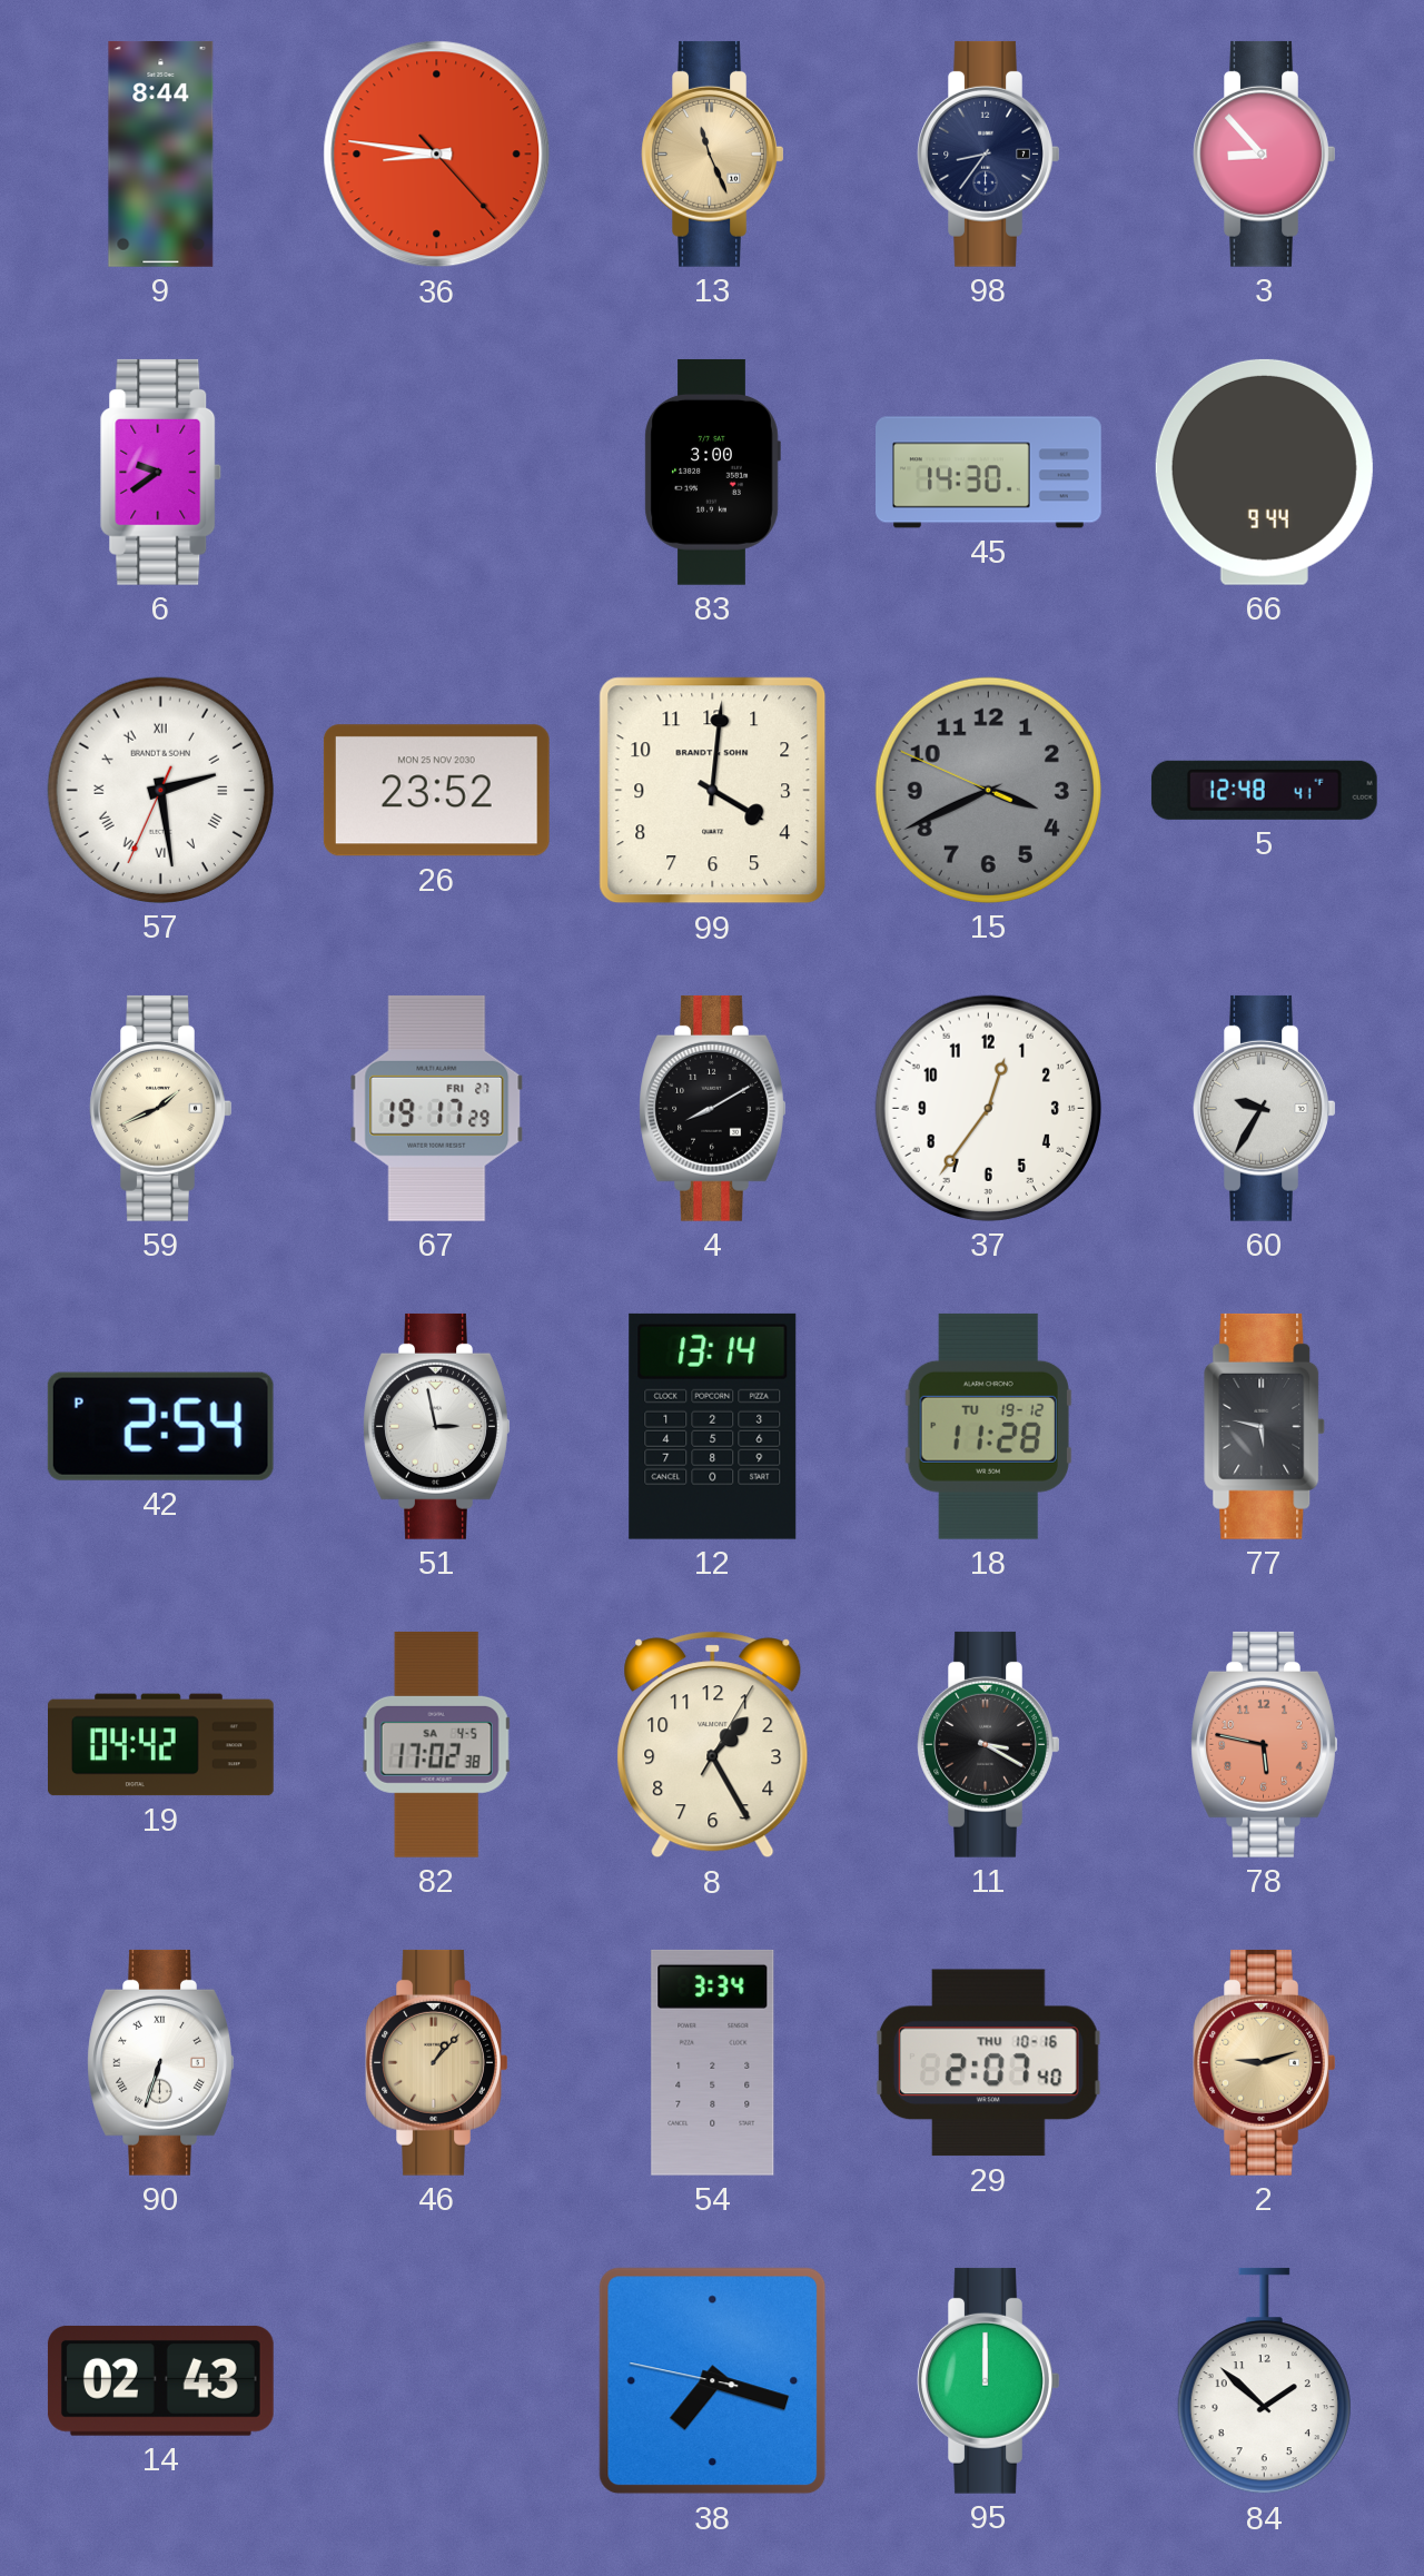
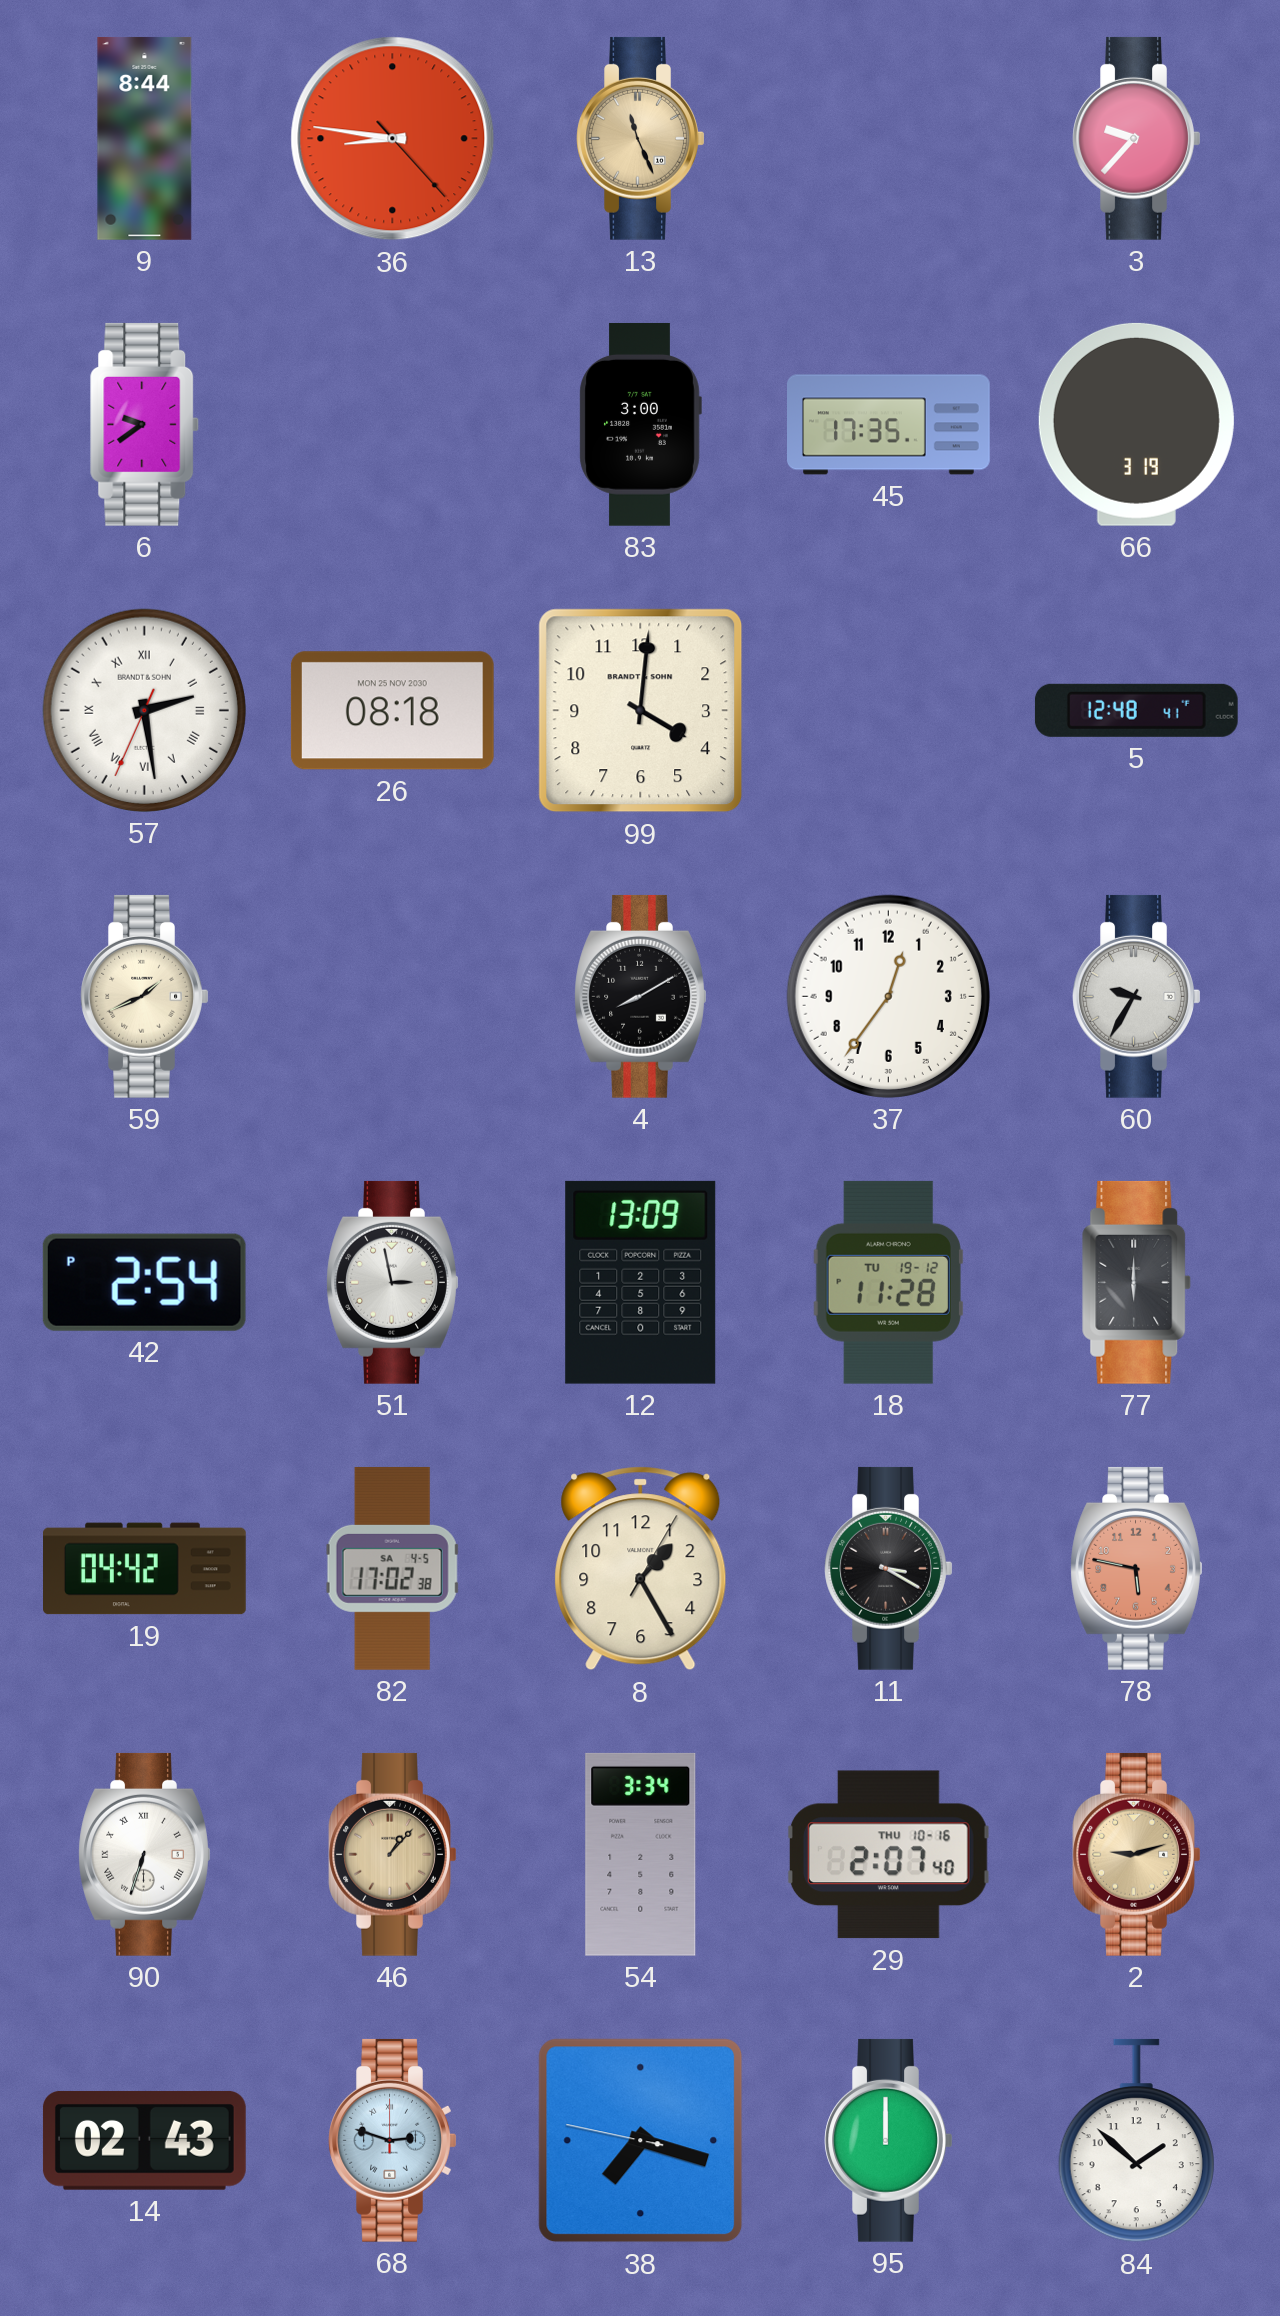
98: 8:36 -> none (989, 153)
3: 8:53 -> 9:37 (1137, 138)
45: 14:30 -> 17:35 (889, 425)
66: 9:44 -> 3:19 (1136, 424)
26: 23:52 -> 08:18 (392, 711)
15: 3:40 -> none (988, 790)
67: 19:17 -> none (437, 1108)
12: 13:14 -> 13:09 (641, 1282)
77: 5:47 -> 6:00 (1137, 1282)
68: none -> 2:48 (393, 2140)
